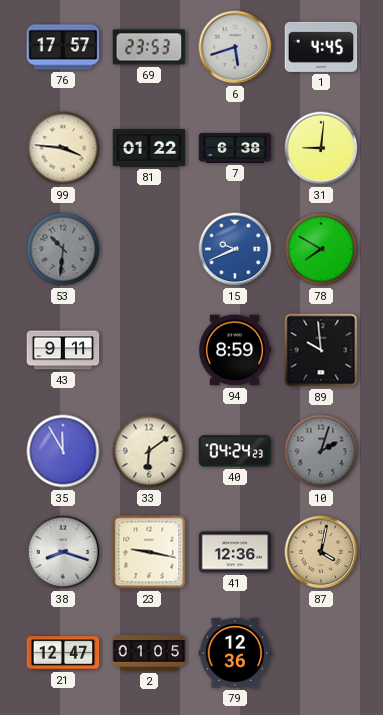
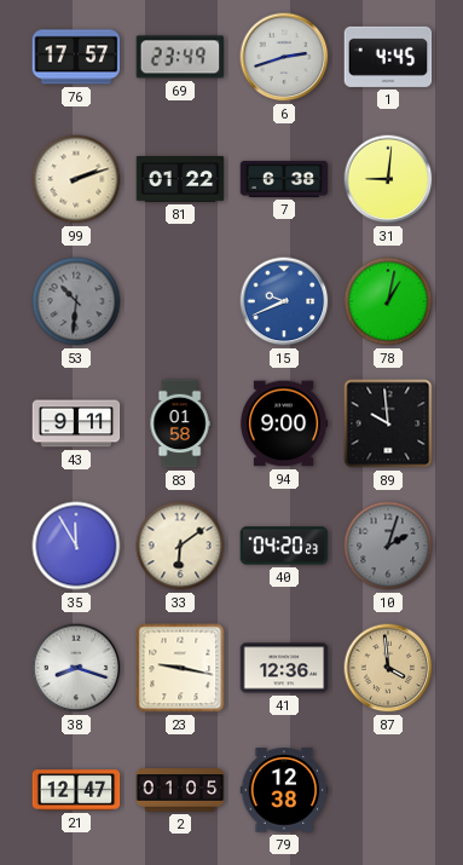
69: 23:53 -> 23:49 (180, 57)
6: 5:42 -> 2:42 (284, 57)
99: 3:46 -> 2:12 (76, 179)
78: 7:50 -> 1:02 (388, 301)
83: none -> 01:58 (180, 423)
94: 8:59 -> 9:00 (284, 423)
40: 04:24 -> 04:20 (284, 546)
87: 4:02 -> 3:59 (388, 668)
79: 12:36 -> 12:38 (284, 790)
